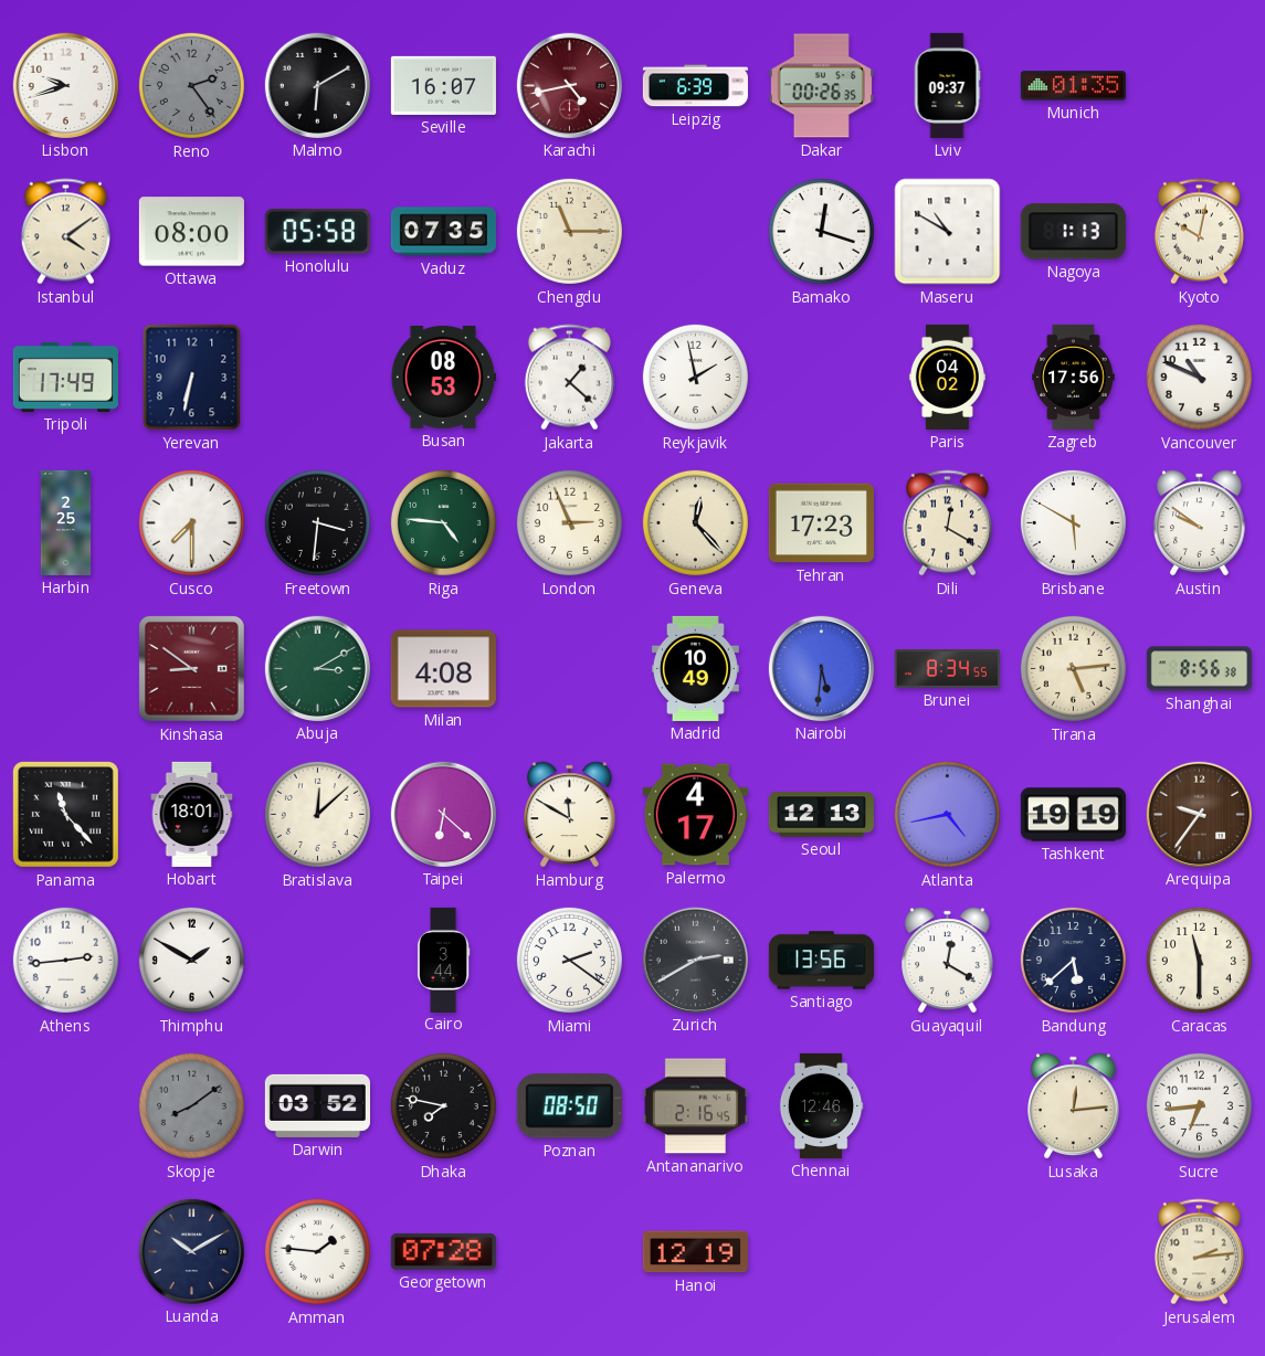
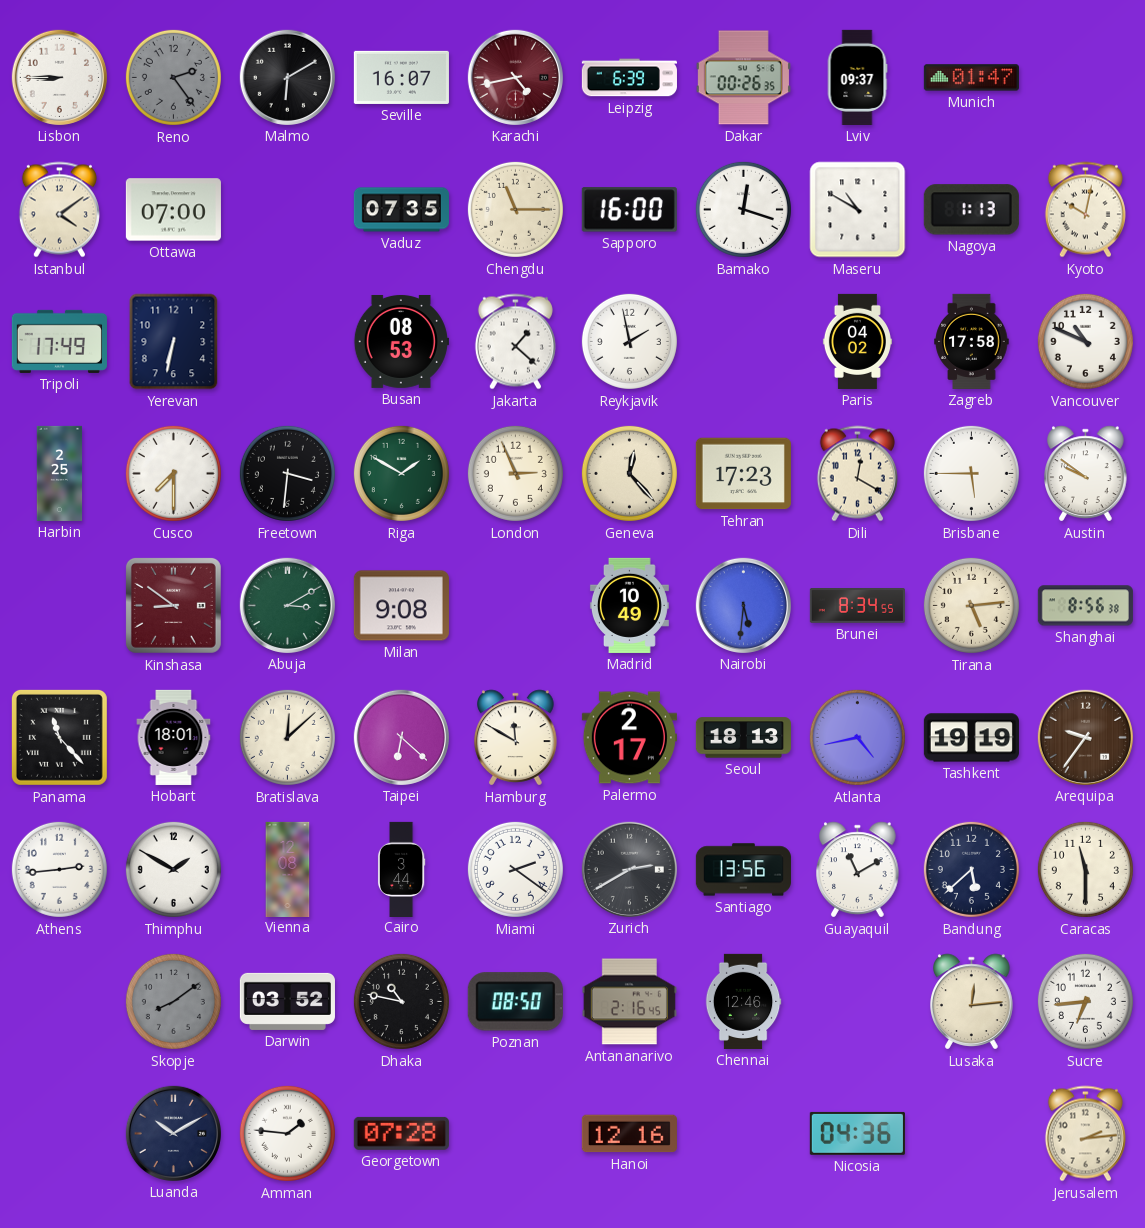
Lisbon: 9:42 -> 8:45 (59, 77)
Munich: 01:35 -> 01:47 (971, 78)
Ottawa: 08:00 -> 07:00 (173, 210)
Honolulu: 05:58 -> none (317, 232)
Sapporo: none -> 16:00 (629, 210)
Zagreb: 17:56 -> 17:58 (972, 341)
Riga: 4:46 -> 1:50 (401, 473)
Brisbane: 5:50 -> 5:45 (971, 473)
Milan: 4:08 -> 9:08 (401, 606)
Palermo: 4:17 -> 2:17 (629, 738)
Seoul: 12:13 -> 18:13 (743, 738)
Vienna: none -> 12:08 (288, 869)
Guayaquil: 12:20 -> 11:10 (858, 870)
Dhaka: 7:47 -> 10:47 (401, 1001)
Hanoi: 12:19 -> 12:16 (629, 1134)
Nicosia: none -> 04:36 (857, 1133)
